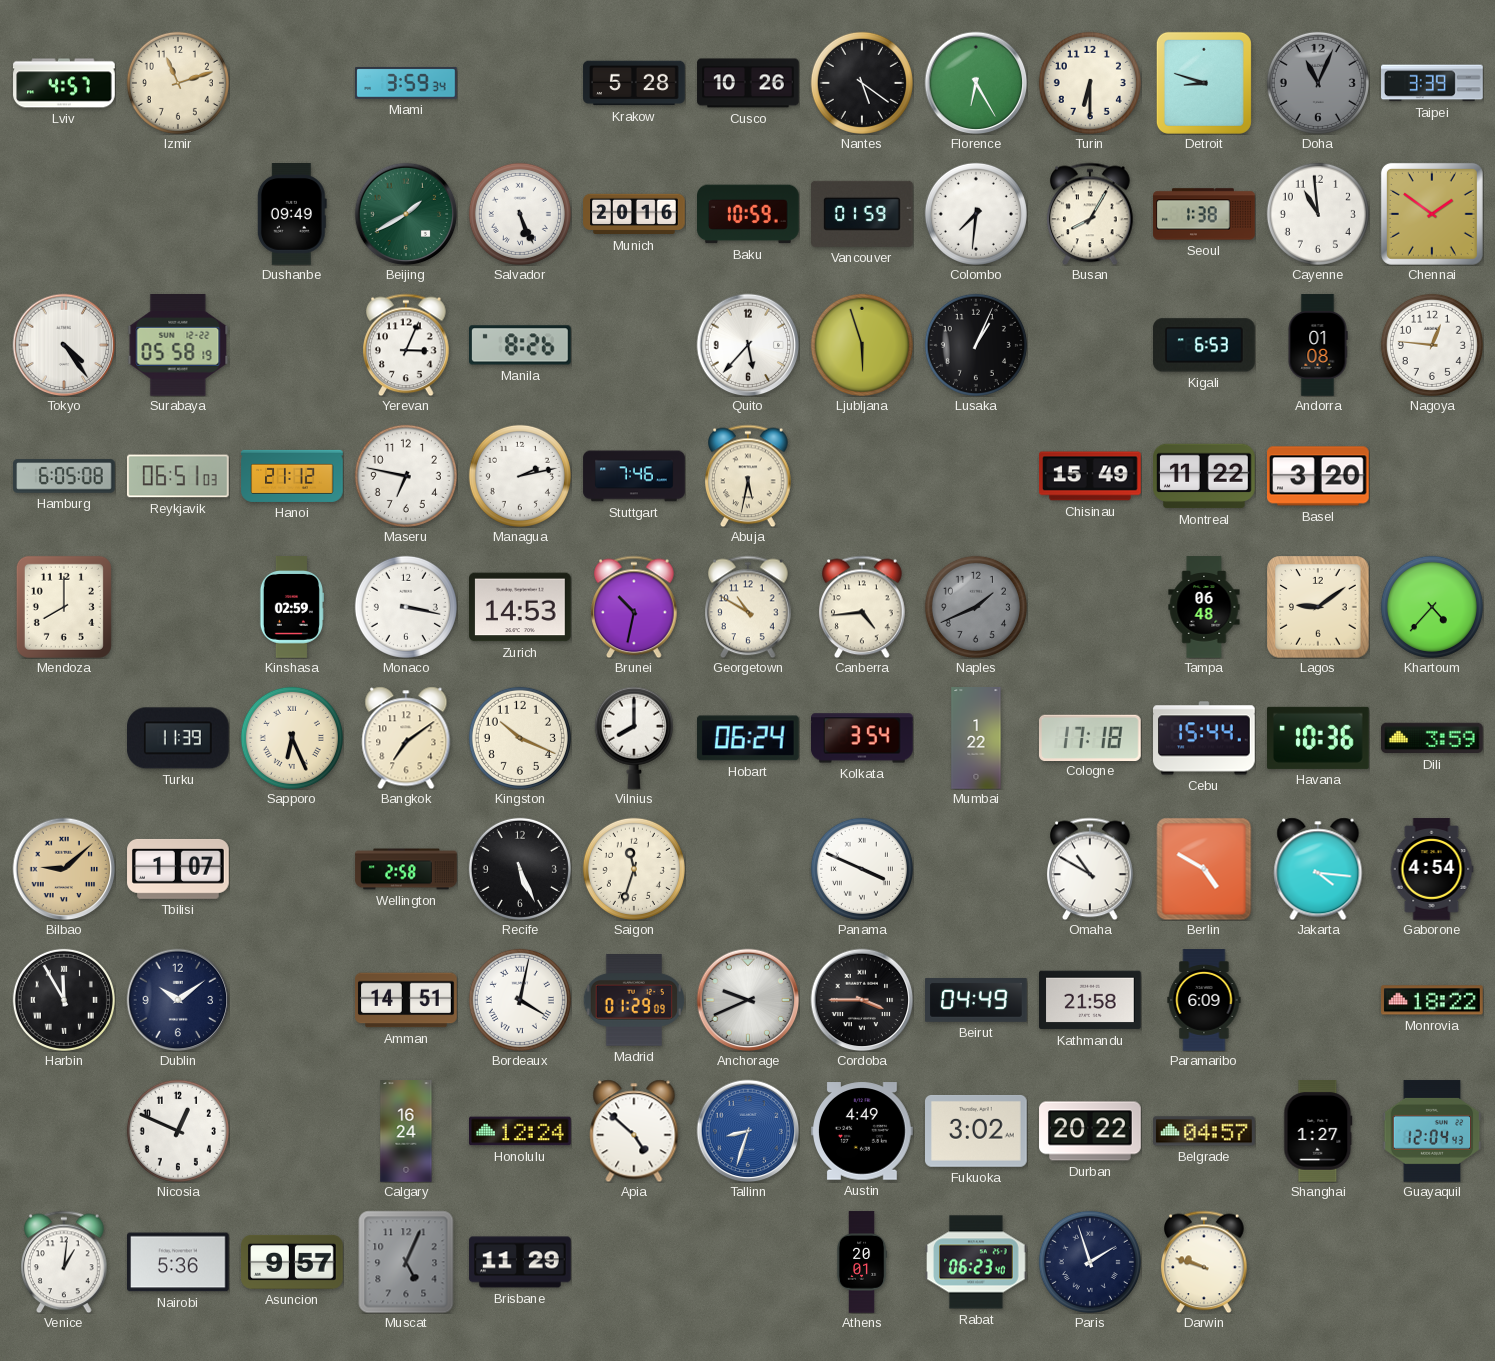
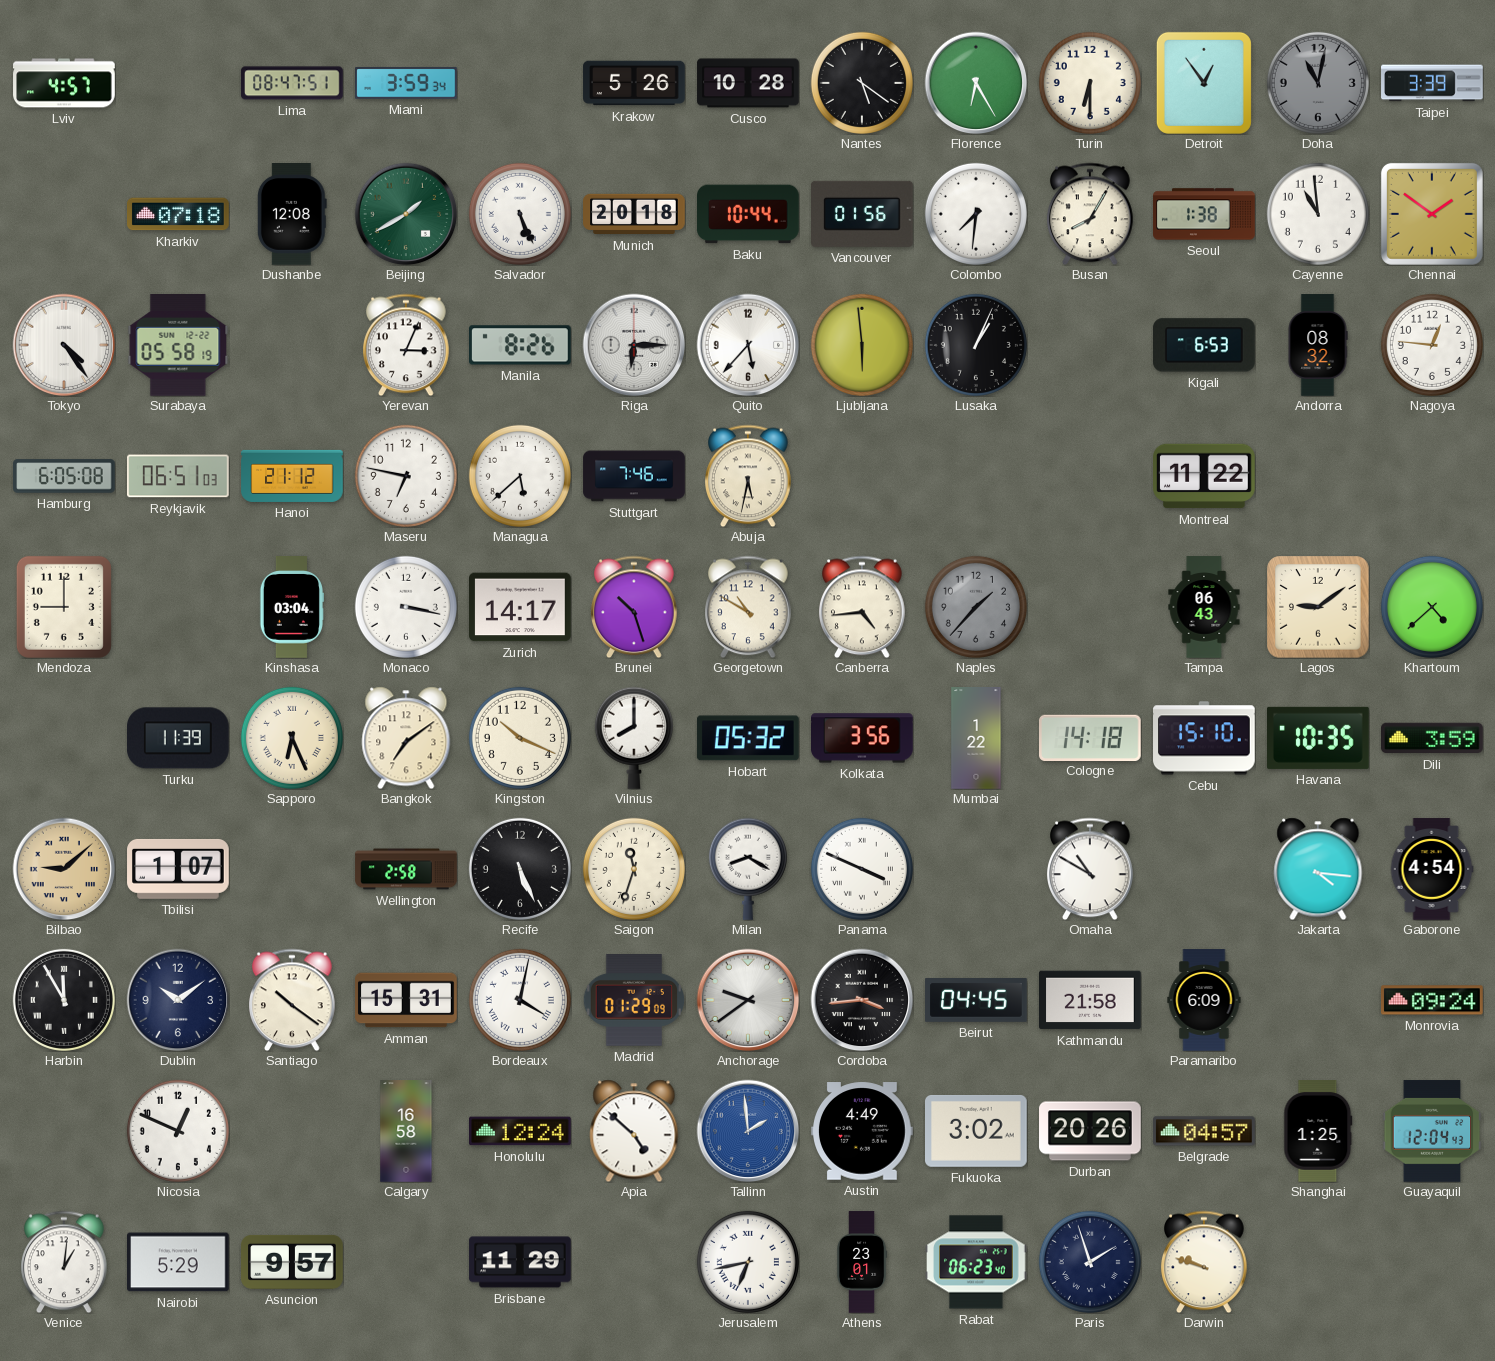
Izmir: 11:12 -> none (178, 83)
Lima: none -> 08:47 (292, 83)
Krakow: 5:28 -> 5:26 (634, 83)
Cusco: 10:26 -> 10:28 (748, 83)
Detroit: 8:48 -> 12:54 (1204, 83)
Doha: 11:04 -> 11:02 (1318, 83)
Kharkiv: none -> 07:18 (178, 214)
Dushanbe: 09:49 -> 12:08 (292, 215)
Munich: 20:16 -> 20:18 (634, 214)
Baku: 10:59 -> 10:44 (749, 214)
Vancouver: 01:59 -> 01:56 (863, 214)
Riga: none -> 6:15 (634, 345)
Ljubljana: 5:57 -> 5:59 (862, 345)
Andorra: 01:08 -> 08:32 (1318, 345)
Managua: 2:13 -> 5:38 (520, 476)
Chisinau: 15:49 -> none (1091, 476)
Basel: 3:20 -> none (1319, 476)
Mendoza: 8:00 -> 9:00 (64, 607)
Kinshasa: 02:59 -> 03:04 (291, 607)
Zurich: 14:53 -> 14:17 (521, 607)
Brunei: 10:32 -> 10:27 (635, 607)
Naples: 1:41 -> 1:37 (976, 607)
Tampa: 06:48 -> 06:43 (1204, 607)
Khartoum: 4:37 -> 4:38 (1432, 607)
Hobart: 06:24 -> 05:32 (748, 738)
Kolkata: 3:54 -> 3:56 (863, 738)
Cologne: 17:18 -> 14:18 (1091, 737)
Cebu: 15:44 -> 15:10 (1205, 738)
Havana: 10:36 -> 10:35 (1319, 738)
Milan: none -> 8:20 (748, 869)
Berlin: 4:50 -> none (1204, 869)
Santiago: none -> 10:21 (293, 1000)
Amman: 14:51 -> 15:31 (406, 1000)
Anchorage: 9:41 -> 9:39 (748, 1000)
Cordoba: 3:45 -> 3:44 (862, 1000)
Beirut: 04:49 -> 04:45 (976, 1001)
Monrovia: 18:22 -> 09:24 (1433, 1000)
Calgary: 16:24 -> 16:58 (406, 1131)
Tallinn: 8:33 -> 1:59 (748, 1131)
Durban: 20:22 -> 20:26 (1090, 1131)
Shanghai: 1:27 -> 1:25 (1318, 1131)
Nairobi: 5:36 -> 5:29 (179, 1262)
Muscat: 5:04 -> none (406, 1262)
Jerusalem: none -> 6:43 (748, 1262)
Athens: 20:01 -> 23:01 (862, 1262)
